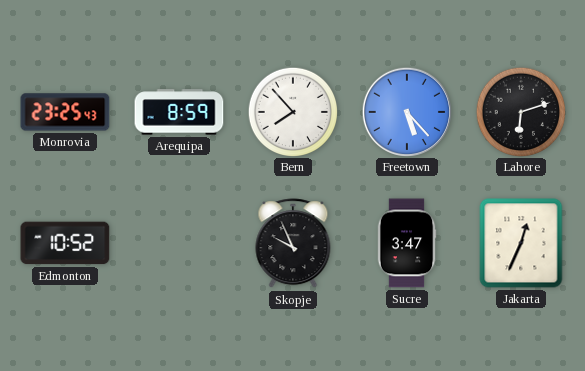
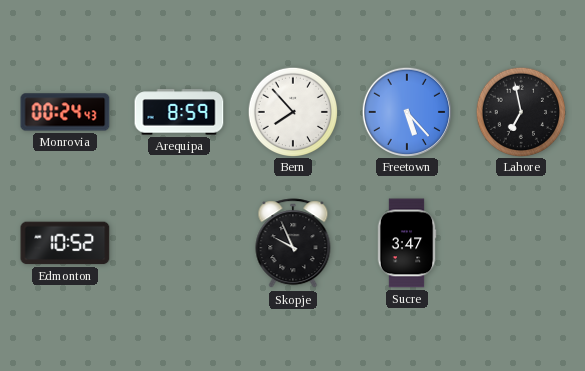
Monrovia: 23:25 -> 00:24 (65, 112)
Lahore: 6:12 -> 6:58 (520, 111)
Jakarta: 12:34 -> none (521, 243)
